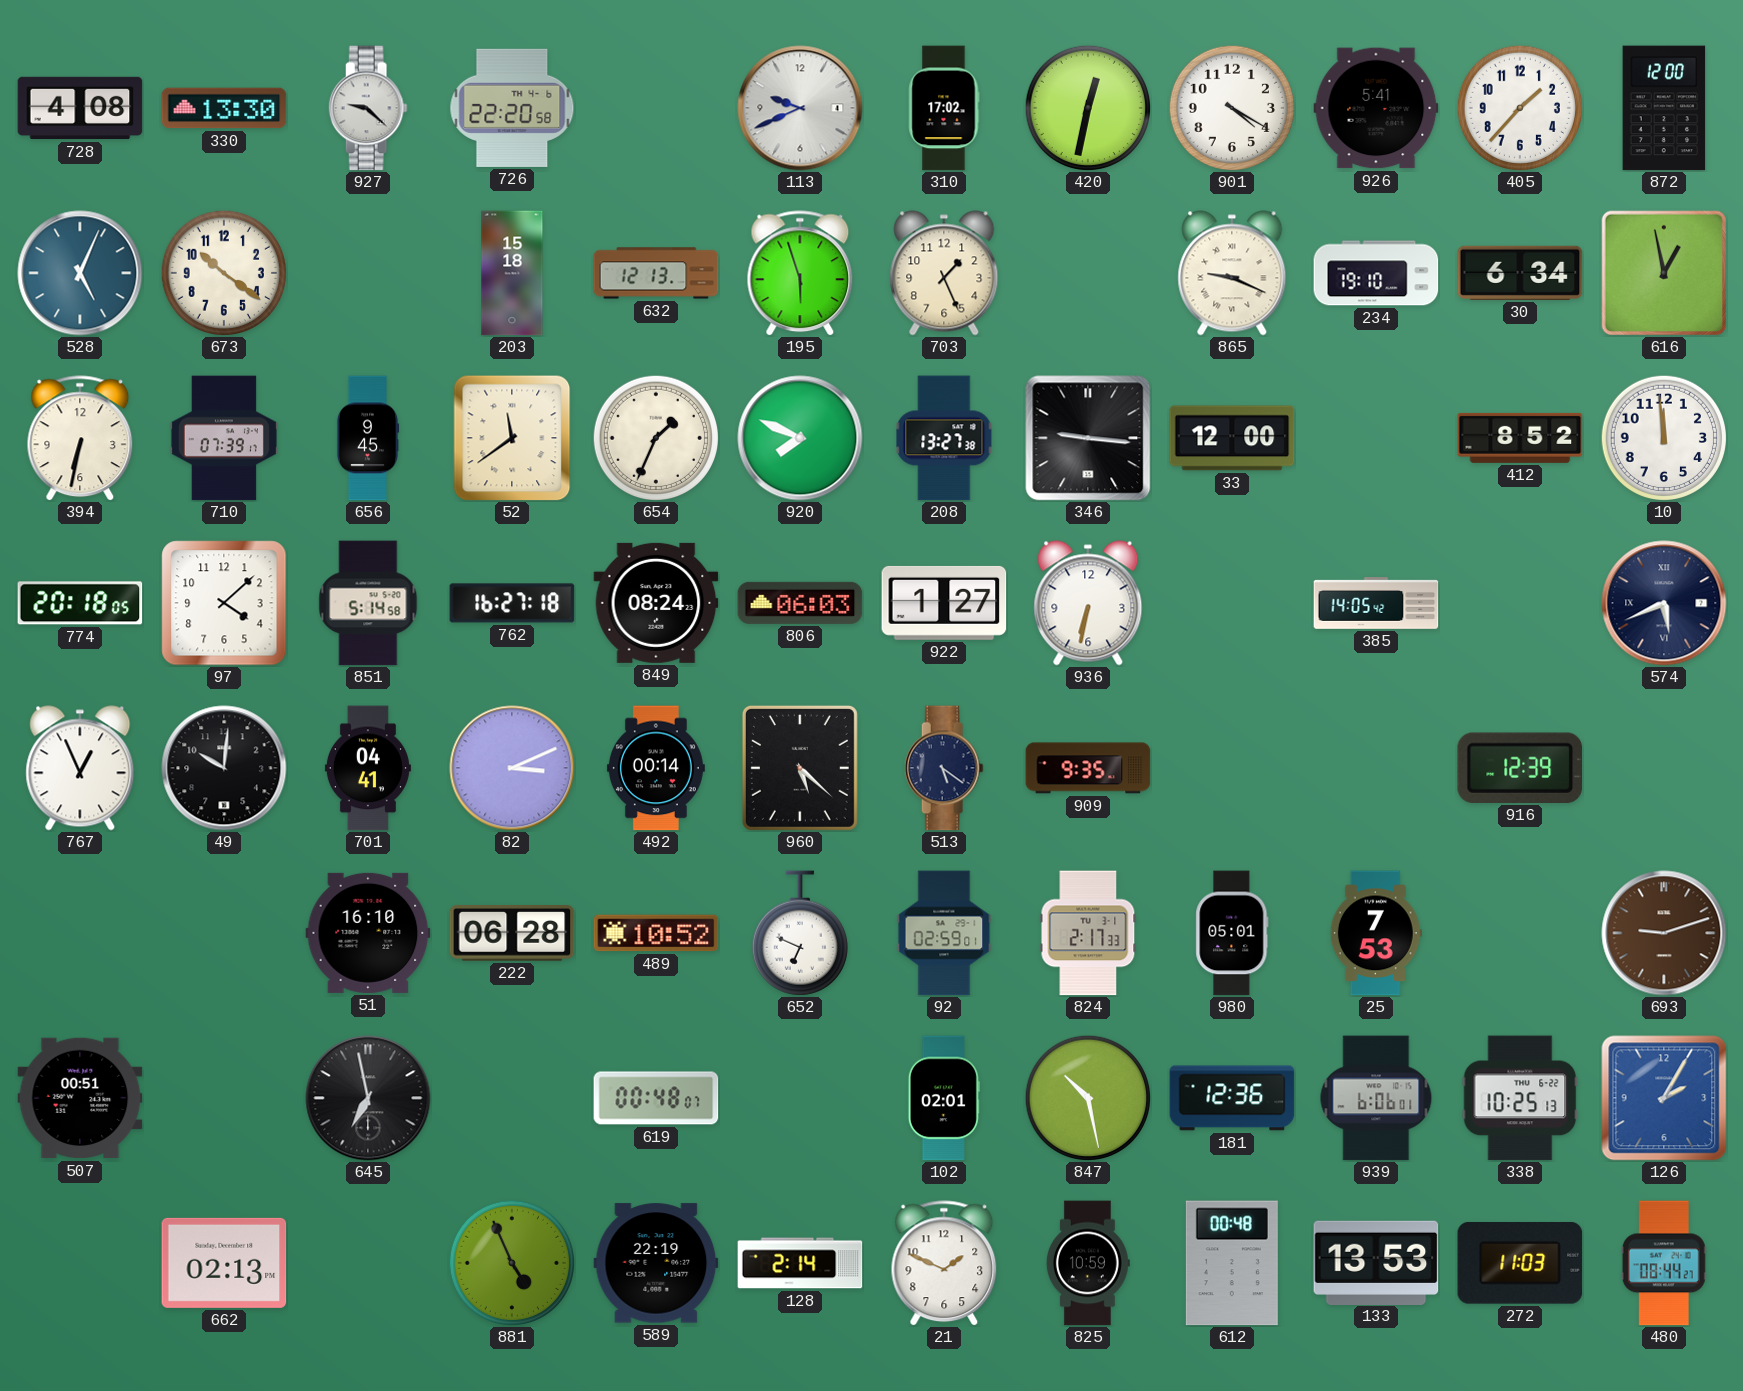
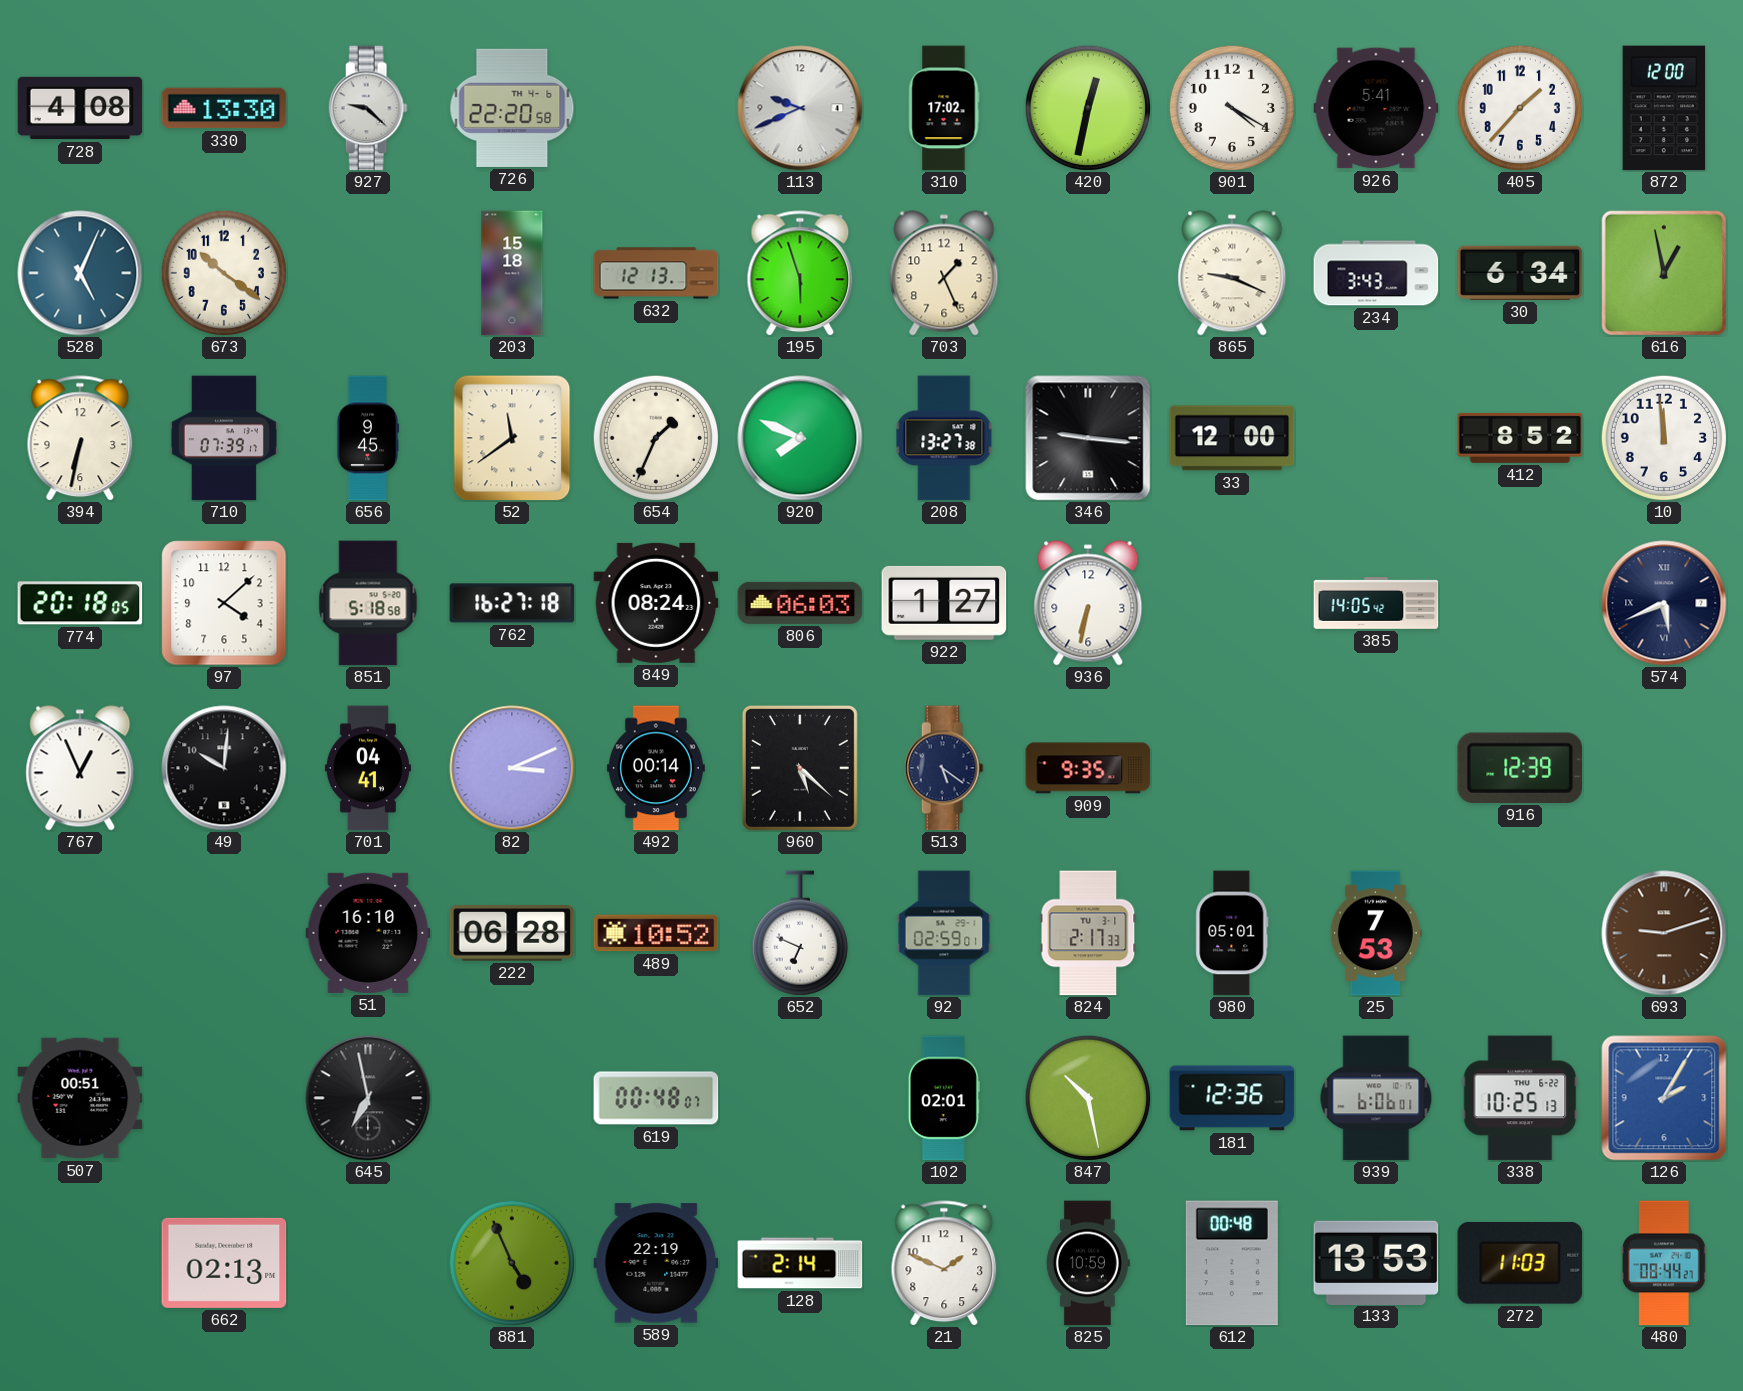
234: 19:10 -> 3:43 (1376, 273)
851: 5:14 -> 5:18 (368, 603)
